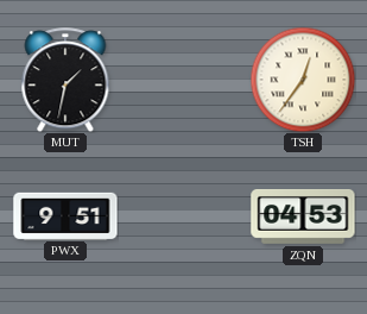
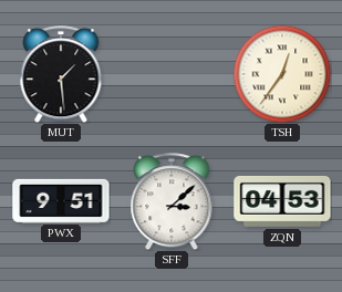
MUT: 1:32 -> 1:29 (61, 74)
SFF: none -> 3:08 (172, 201)
